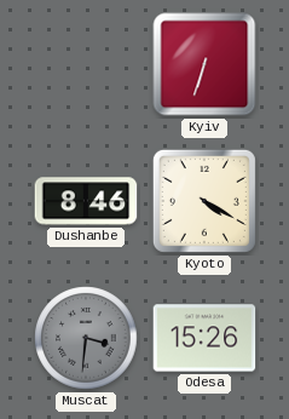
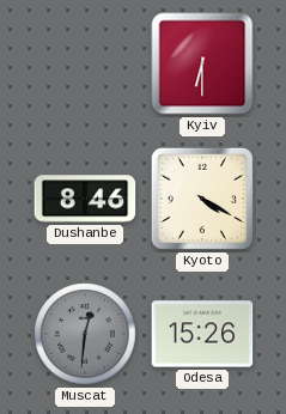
Kyiv: 6:33 -> 6:30 (202, 63)
Muscat: 3:31 -> 12:31 (85, 334)
